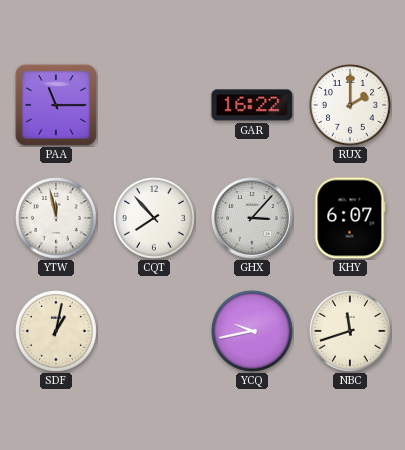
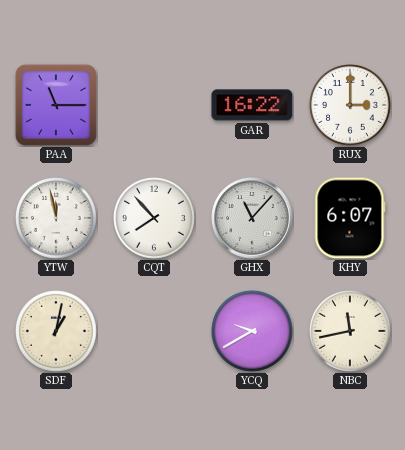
RUX: 2:00 -> 3:00 (351, 106)
GHX: 3:07 -> 11:07 (252, 218)
YCQ: 9:43 -> 9:40 (253, 332)
NBC: 11:42 -> 11:43 (351, 332)
